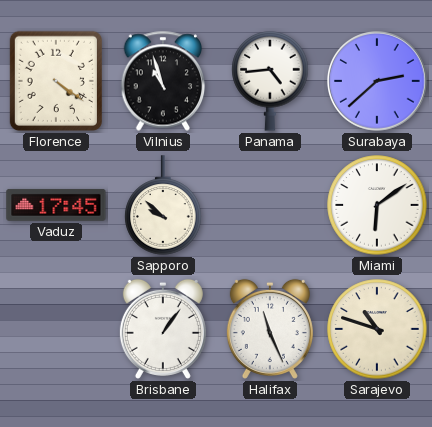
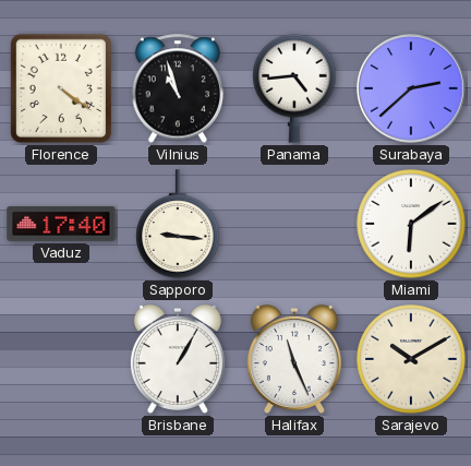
Vaduz: 17:45 -> 17:40 (61, 224)
Sapporo: 9:52 -> 9:16 (178, 224)
Brisbane: 1:06 -> 1:05 (178, 359)
Sarajevo: 10:48 -> 10:10 (411, 359)
